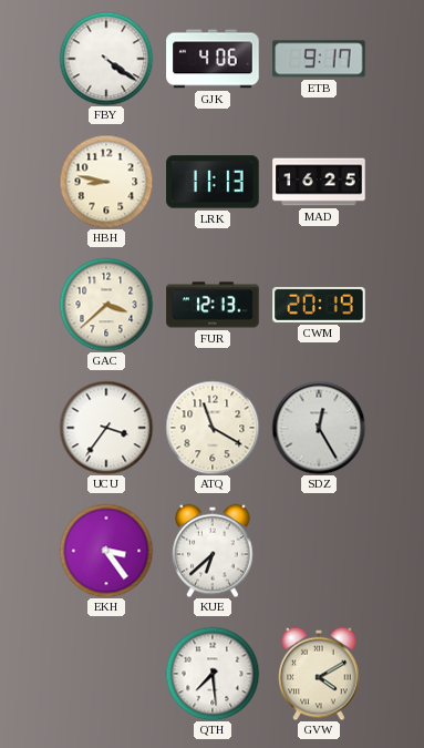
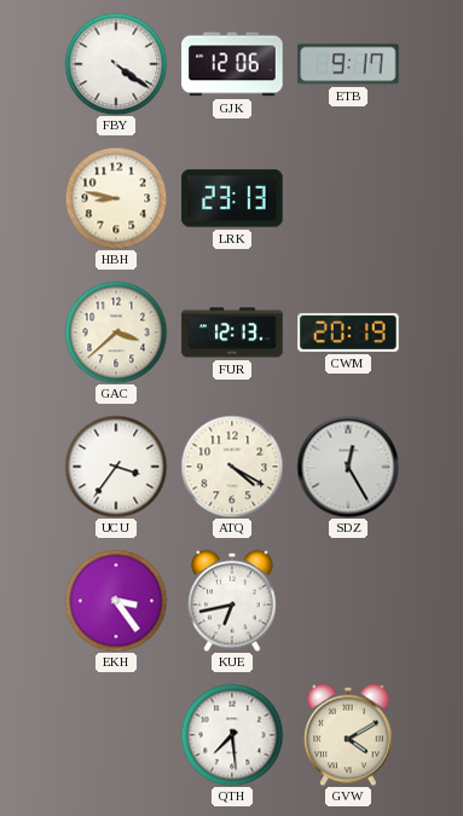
GJK: 4:06 -> 12:06 (232, 64)
LRK: 11:13 -> 23:13 (232, 198)
MAD: 16:25 -> none (319, 182)
ATQ: 11:20 -> 4:20 (232, 467)
KUE: 6:38 -> 6:43 (232, 601)
